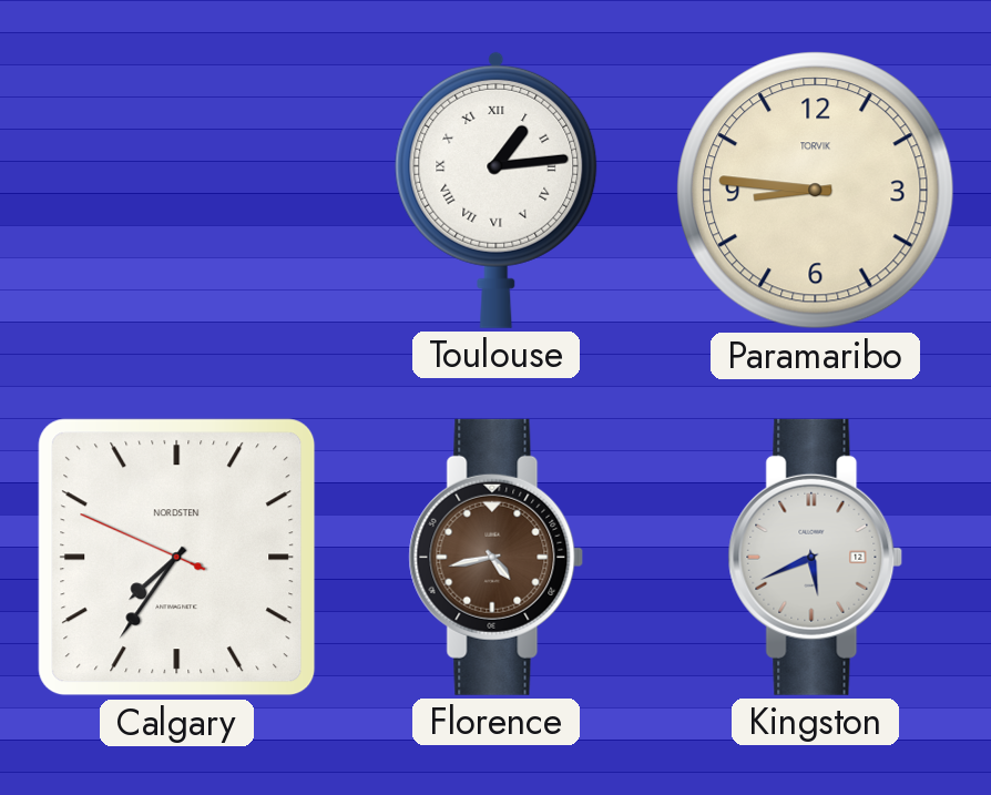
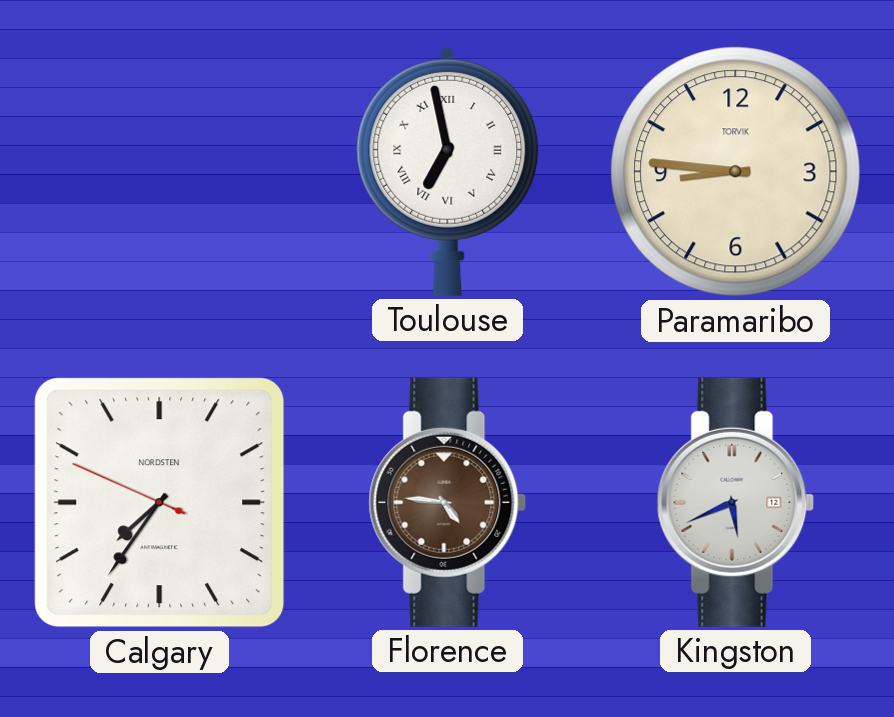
Toulouse: 1:14 -> 6:58 (448, 171)
Florence: 4:43 -> 4:46 (448, 502)
